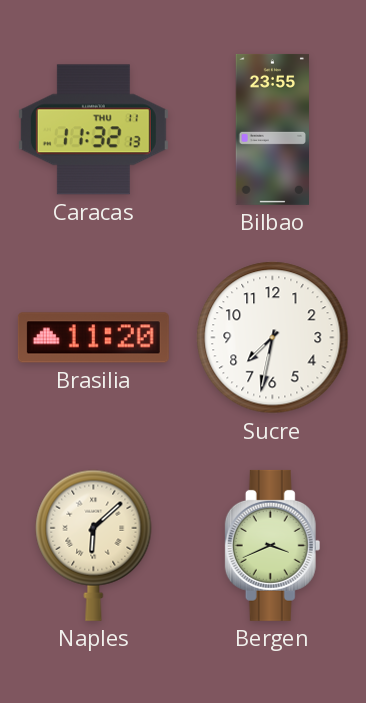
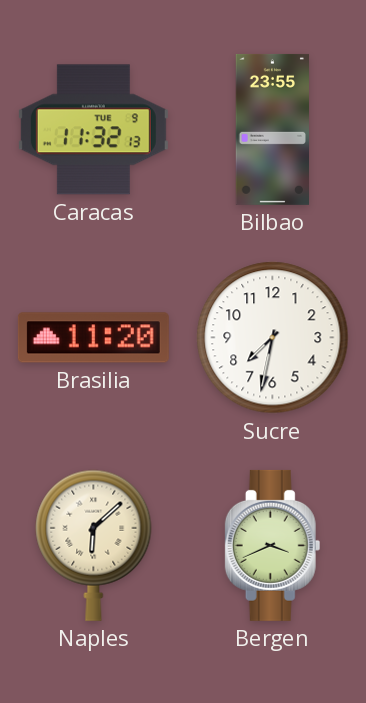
Caracas date: THU 11 -> TUE 9 (93, 130)
